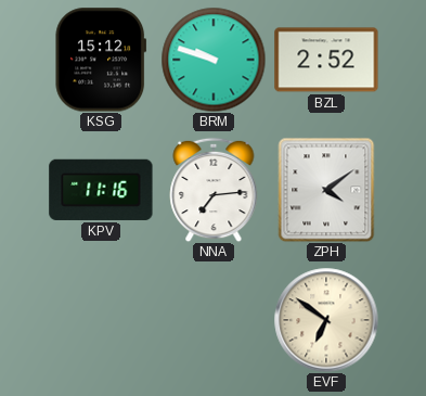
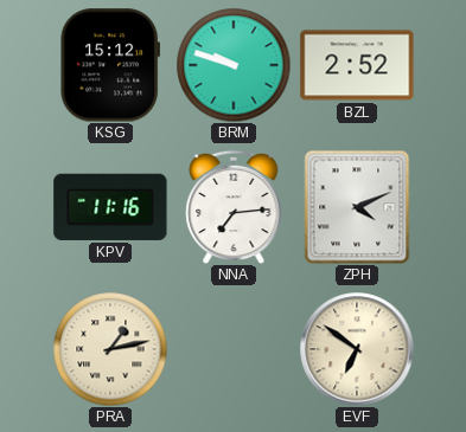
ZPH: 4:09 -> 4:11 (357, 207)
PRA: none -> 1:13 (110, 349)
